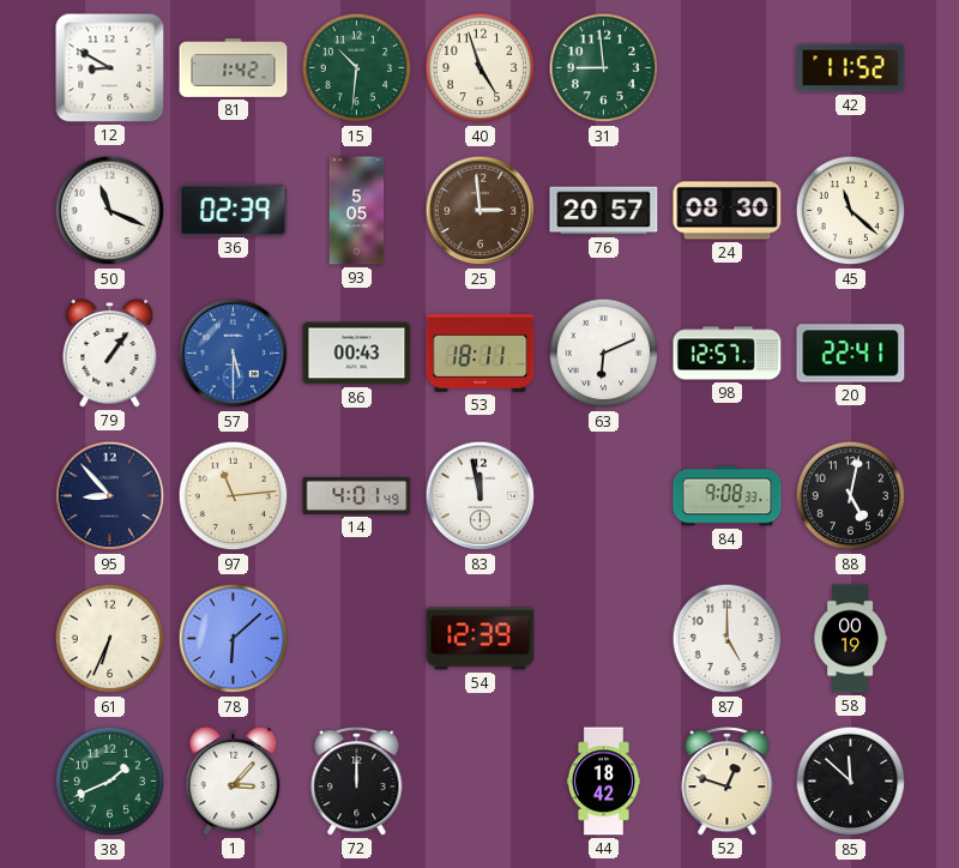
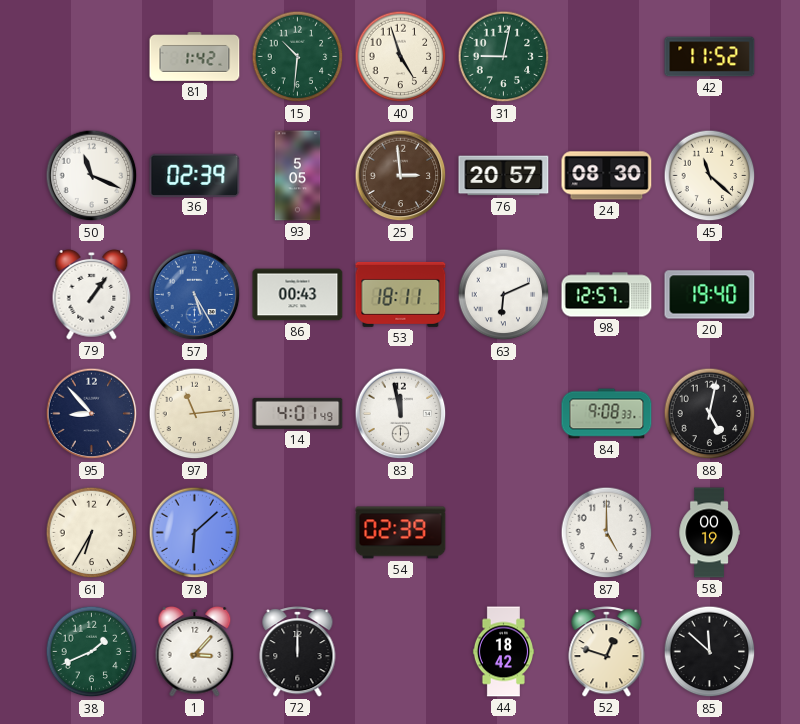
12: 8:50 -> none (110, 68)
31: 8:59 -> 9:02 (504, 57)
57: 5:30 -> 5:25 (195, 295)
20: 22:41 -> 19:40 (710, 295)
61: 6:34 -> 6:35 (92, 533)
54: 12:39 -> 02:39 (401, 533)
